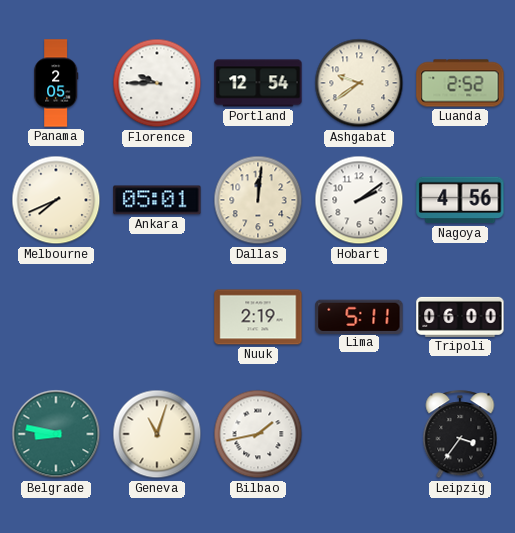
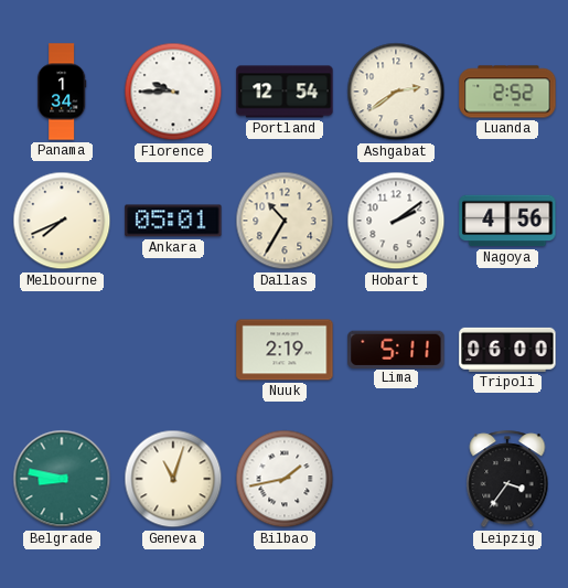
Panama: 2:05 -> 1:34 (62, 92)
Ashgabat: 9:39 -> 2:39 (396, 92)
Dallas: 12:01 -> 10:35 (285, 221)
